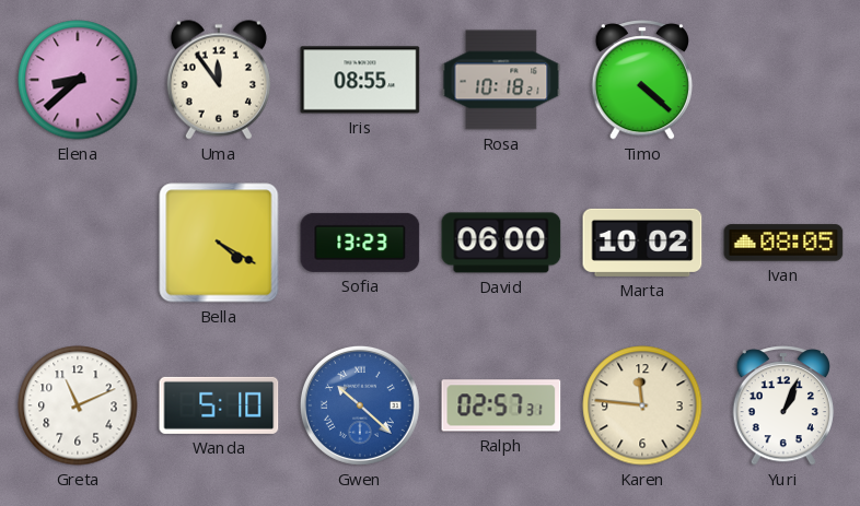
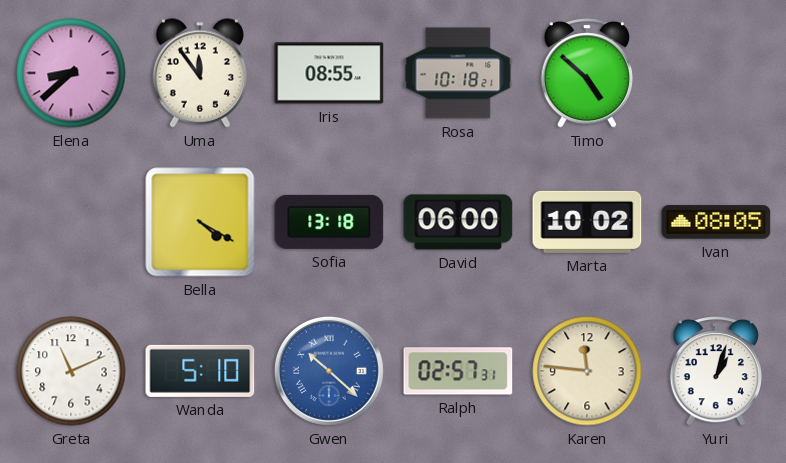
Timo: 4:22 -> 4:52 (586, 74)
Sofia: 13:23 -> 13:18 (329, 222)
Yuri: 1:04 -> 1:03 (715, 372)
